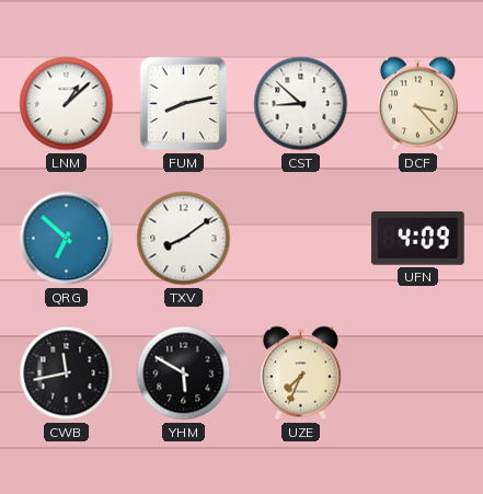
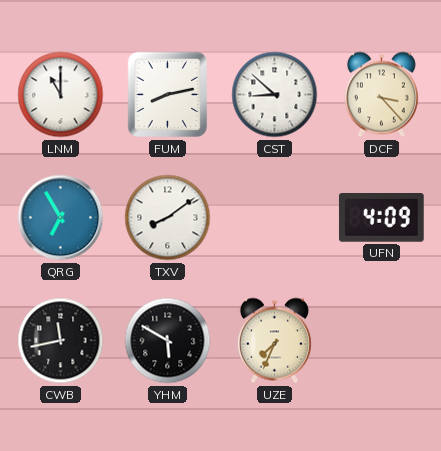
LNM: 1:08 -> 11:00 (61, 95)
QRG: 6:52 -> 6:55 (61, 218)
